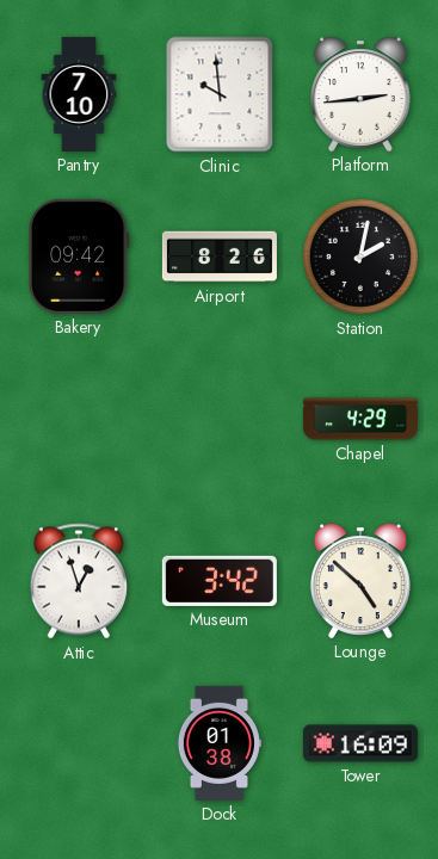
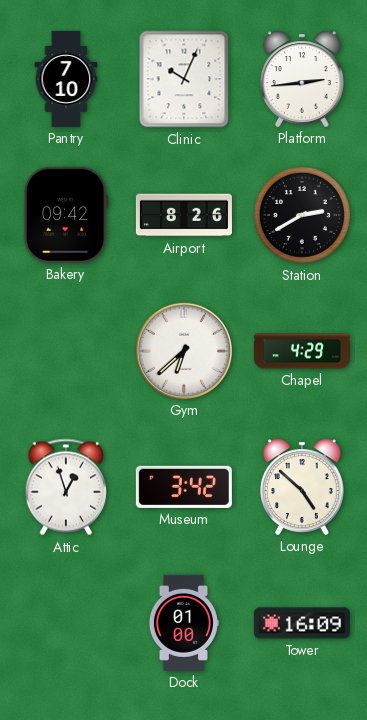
Clinic: 9:59 -> 10:04 (184, 79)
Station: 2:02 -> 2:40 (302, 215)
Gym: none -> 6:38 (184, 351)
Dock: 01:38 -> 01:00 (183, 623)
